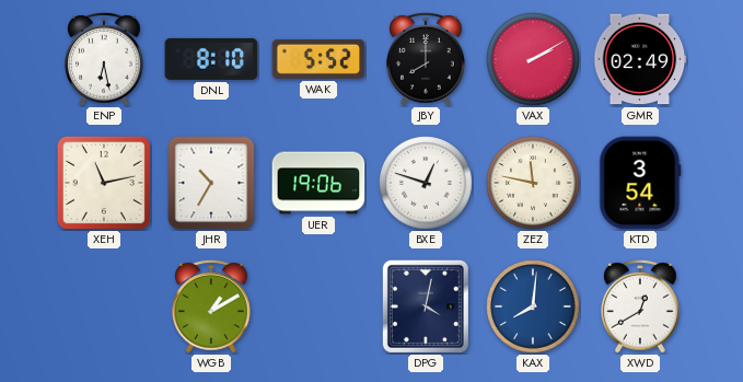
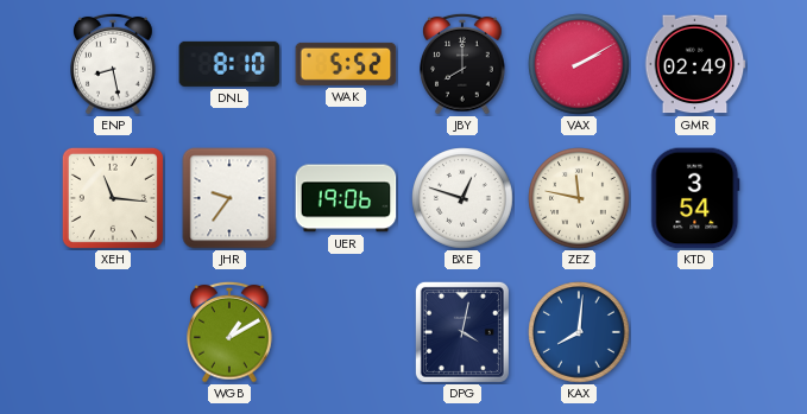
ENP: 6:28 -> 8:28 (113, 64)
XEH: 11:13 -> 11:16 (113, 198)
JHR: 10:35 -> 9:36 (229, 198)
XWD: 12:40 -> none (640, 306)
